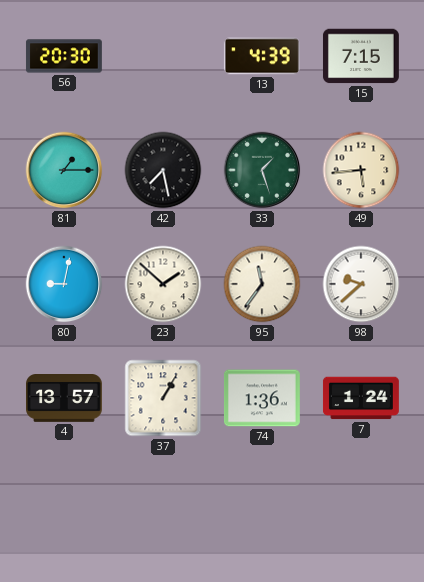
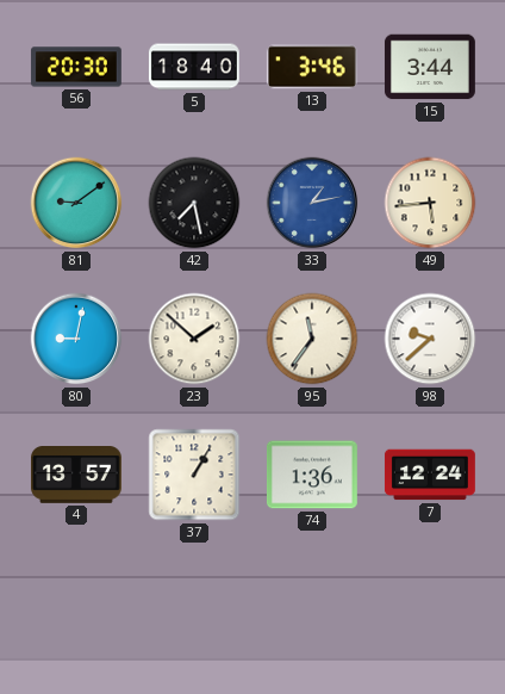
5: none -> 18:40 (194, 67)
13: 4:39 -> 3:46 (312, 67)
15: 7:15 -> 3:44 (430, 67)
81: 1:15 -> 9:09 (76, 203)
33: 1:27 -> 1:13 (312, 203)
33 dial: green -> blue (312, 203)
7: 1:24 -> 12:24 (430, 475)
